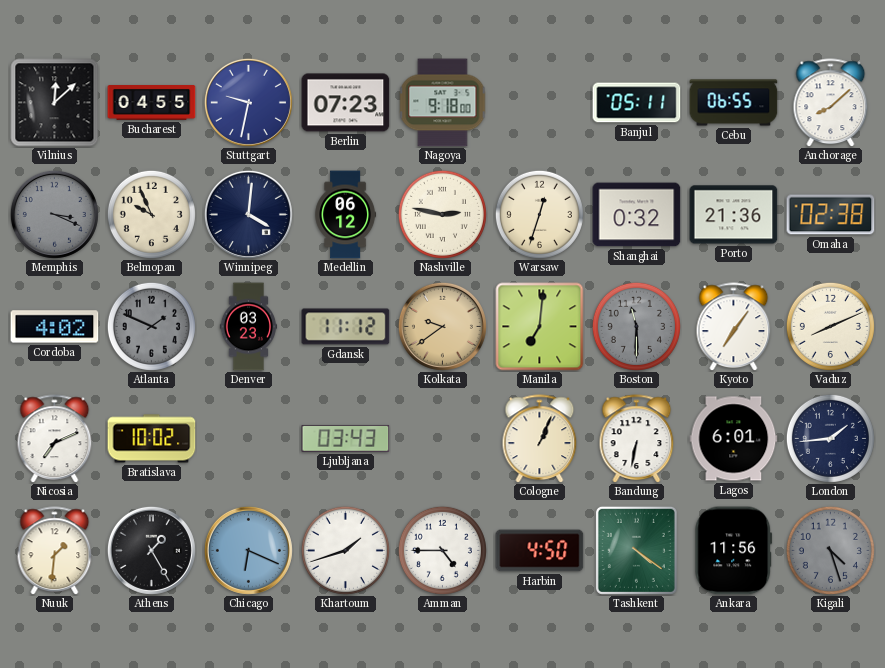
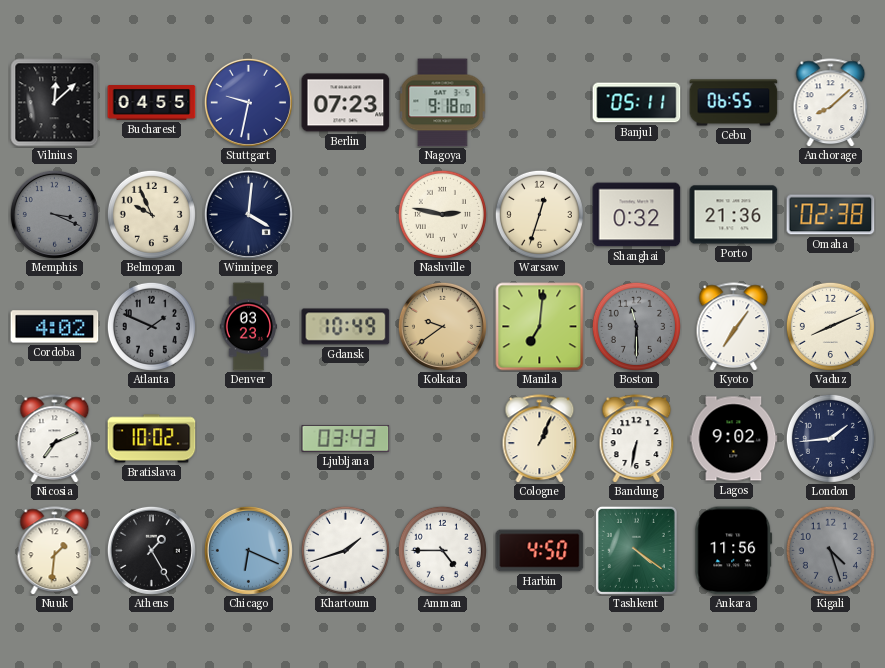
Medellin: 06:12 -> none (346, 215)
Gdansk: 11:12 -> 10:49 (346, 327)
Lagos: 6:01 -> 9:02 (734, 439)
